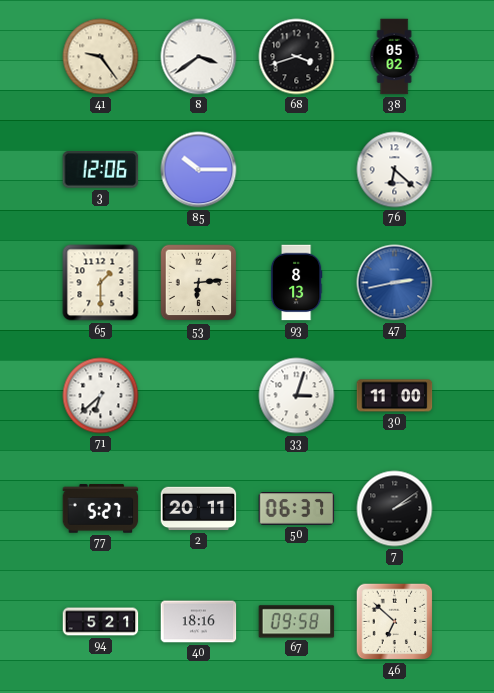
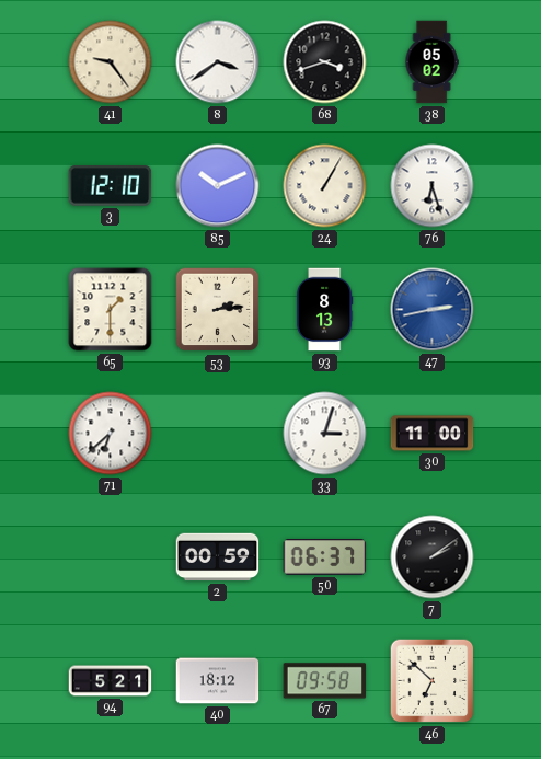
3: 12:06 -> 12:10 (111, 186)
85: 10:15 -> 10:11 (218, 186)
24: none -> 1:05 (325, 186)
76: 6:22 -> 6:27 (433, 186)
53: 6:14 -> 2:14 (218, 310)
77: 5:27 -> none (101, 509)
2: 20:11 -> 00:59 (218, 557)
40: 18:16 -> 18:12 (218, 681)
